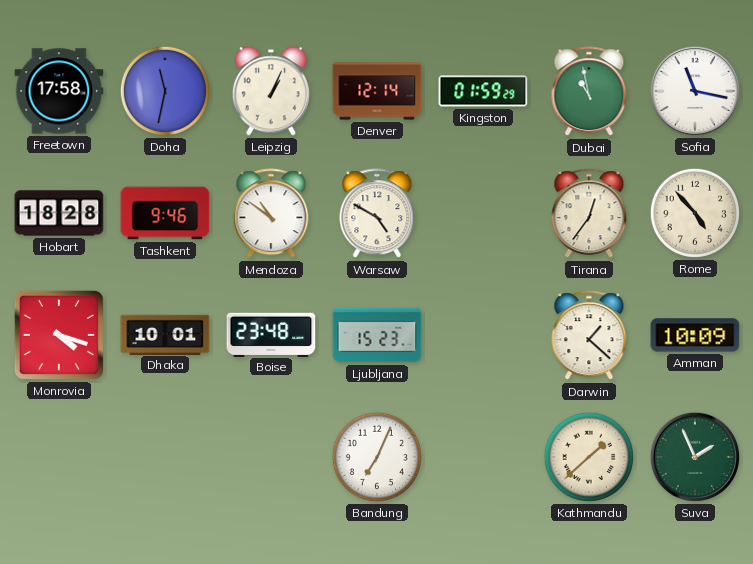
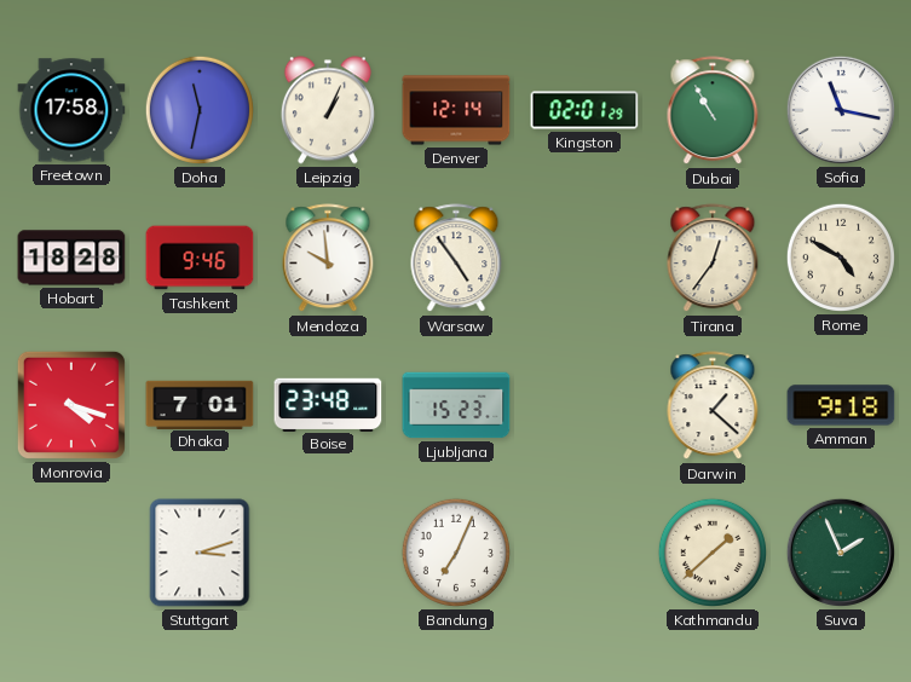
Kingston: 01:59 -> 02:01 (584, 110)
Dubai: 10:58 -> 10:55 (713, 111)
Mendoza: 10:51 -> 9:59 (328, 259)
Warsaw: 4:50 -> 4:54 (456, 259)
Rome: 4:53 -> 4:50 (841, 258)
Dhaka: 10:01 -> 7:01 (200, 404)
Amman: 10:09 -> 9:18 (841, 405)
Stuttgart: none -> 3:12 (200, 553)
